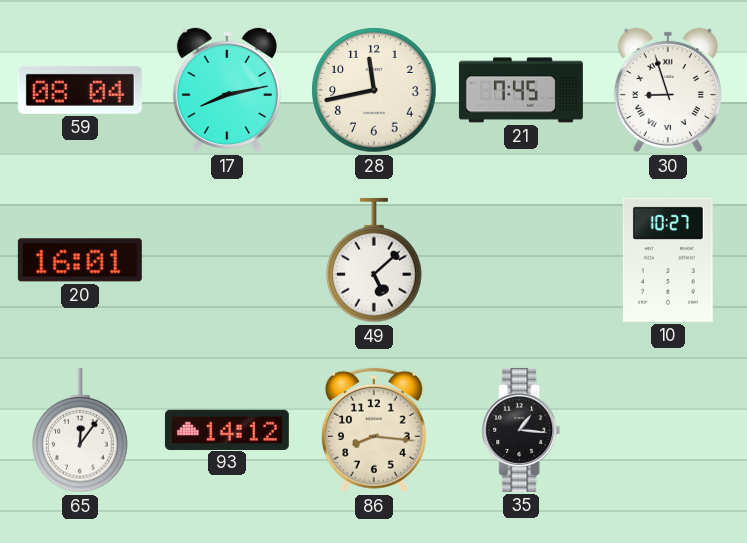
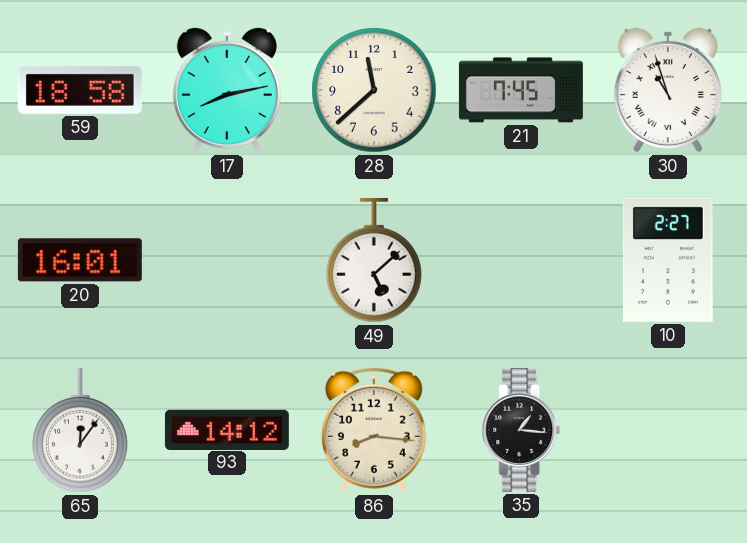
59: 08:04 -> 18:58 (80, 90)
28: 11:43 -> 11:38 (374, 90)
30: 8:57 -> 10:57 (668, 90)
10: 10:27 -> 2:27 (668, 260)
